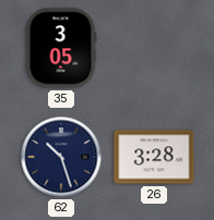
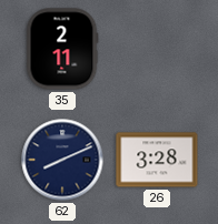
35: 3:05 -> 2:11 (62, 49)
62: 10:27 -> 8:11 (62, 160)
